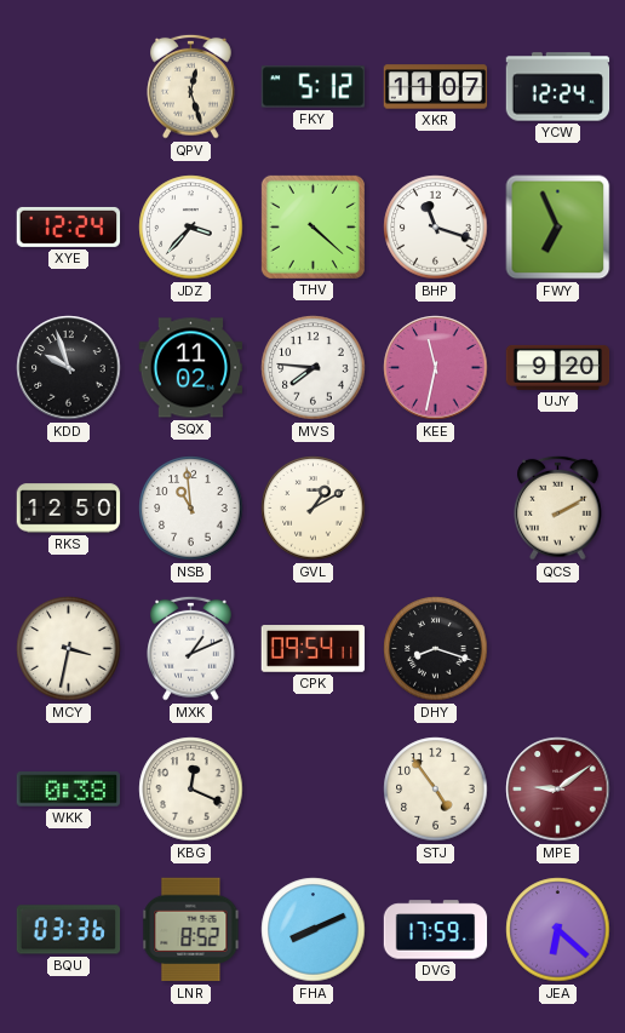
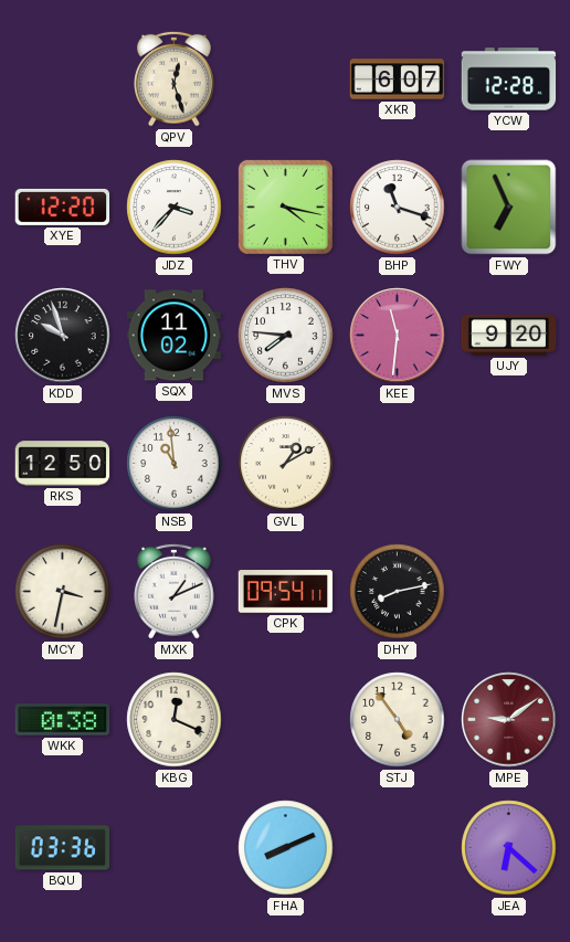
FKY: 5:12 -> none (314, 87)
XKR: 11:07 -> 6:07 (398, 80)
YCW: 12:24 -> 12:28 (509, 80)
XYE: 12:24 -> 12:20 (63, 207)
THV: 4:22 -> 4:17 (285, 207)
KEE: 11:32 -> 11:31 (398, 336)
QCS: 2:10 -> none (558, 507)
DHY: 8:18 -> 8:13 (398, 592)
LNR: 8:52 -> none (191, 930)
DVG: 17:59 -> none (436, 930)
